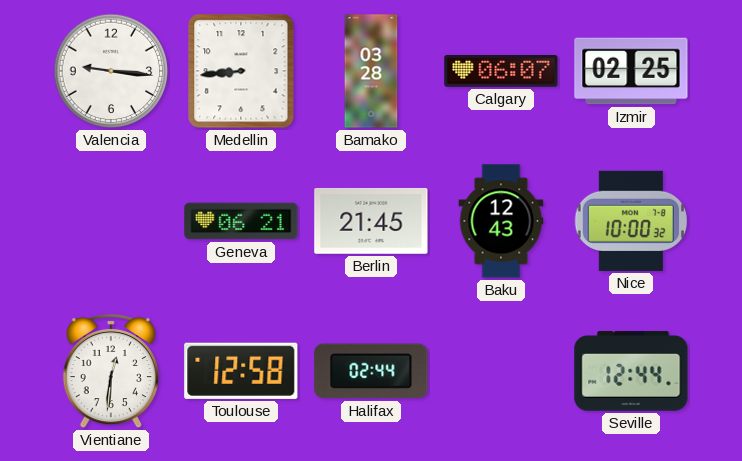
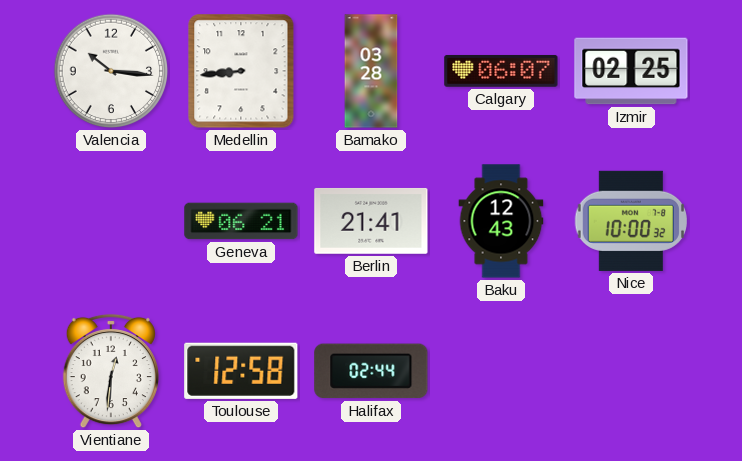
Valencia: 9:16 -> 10:16 (111, 71)
Berlin: 21:45 -> 21:41 (371, 221)
Seville: 12:44 -> none (631, 371)
